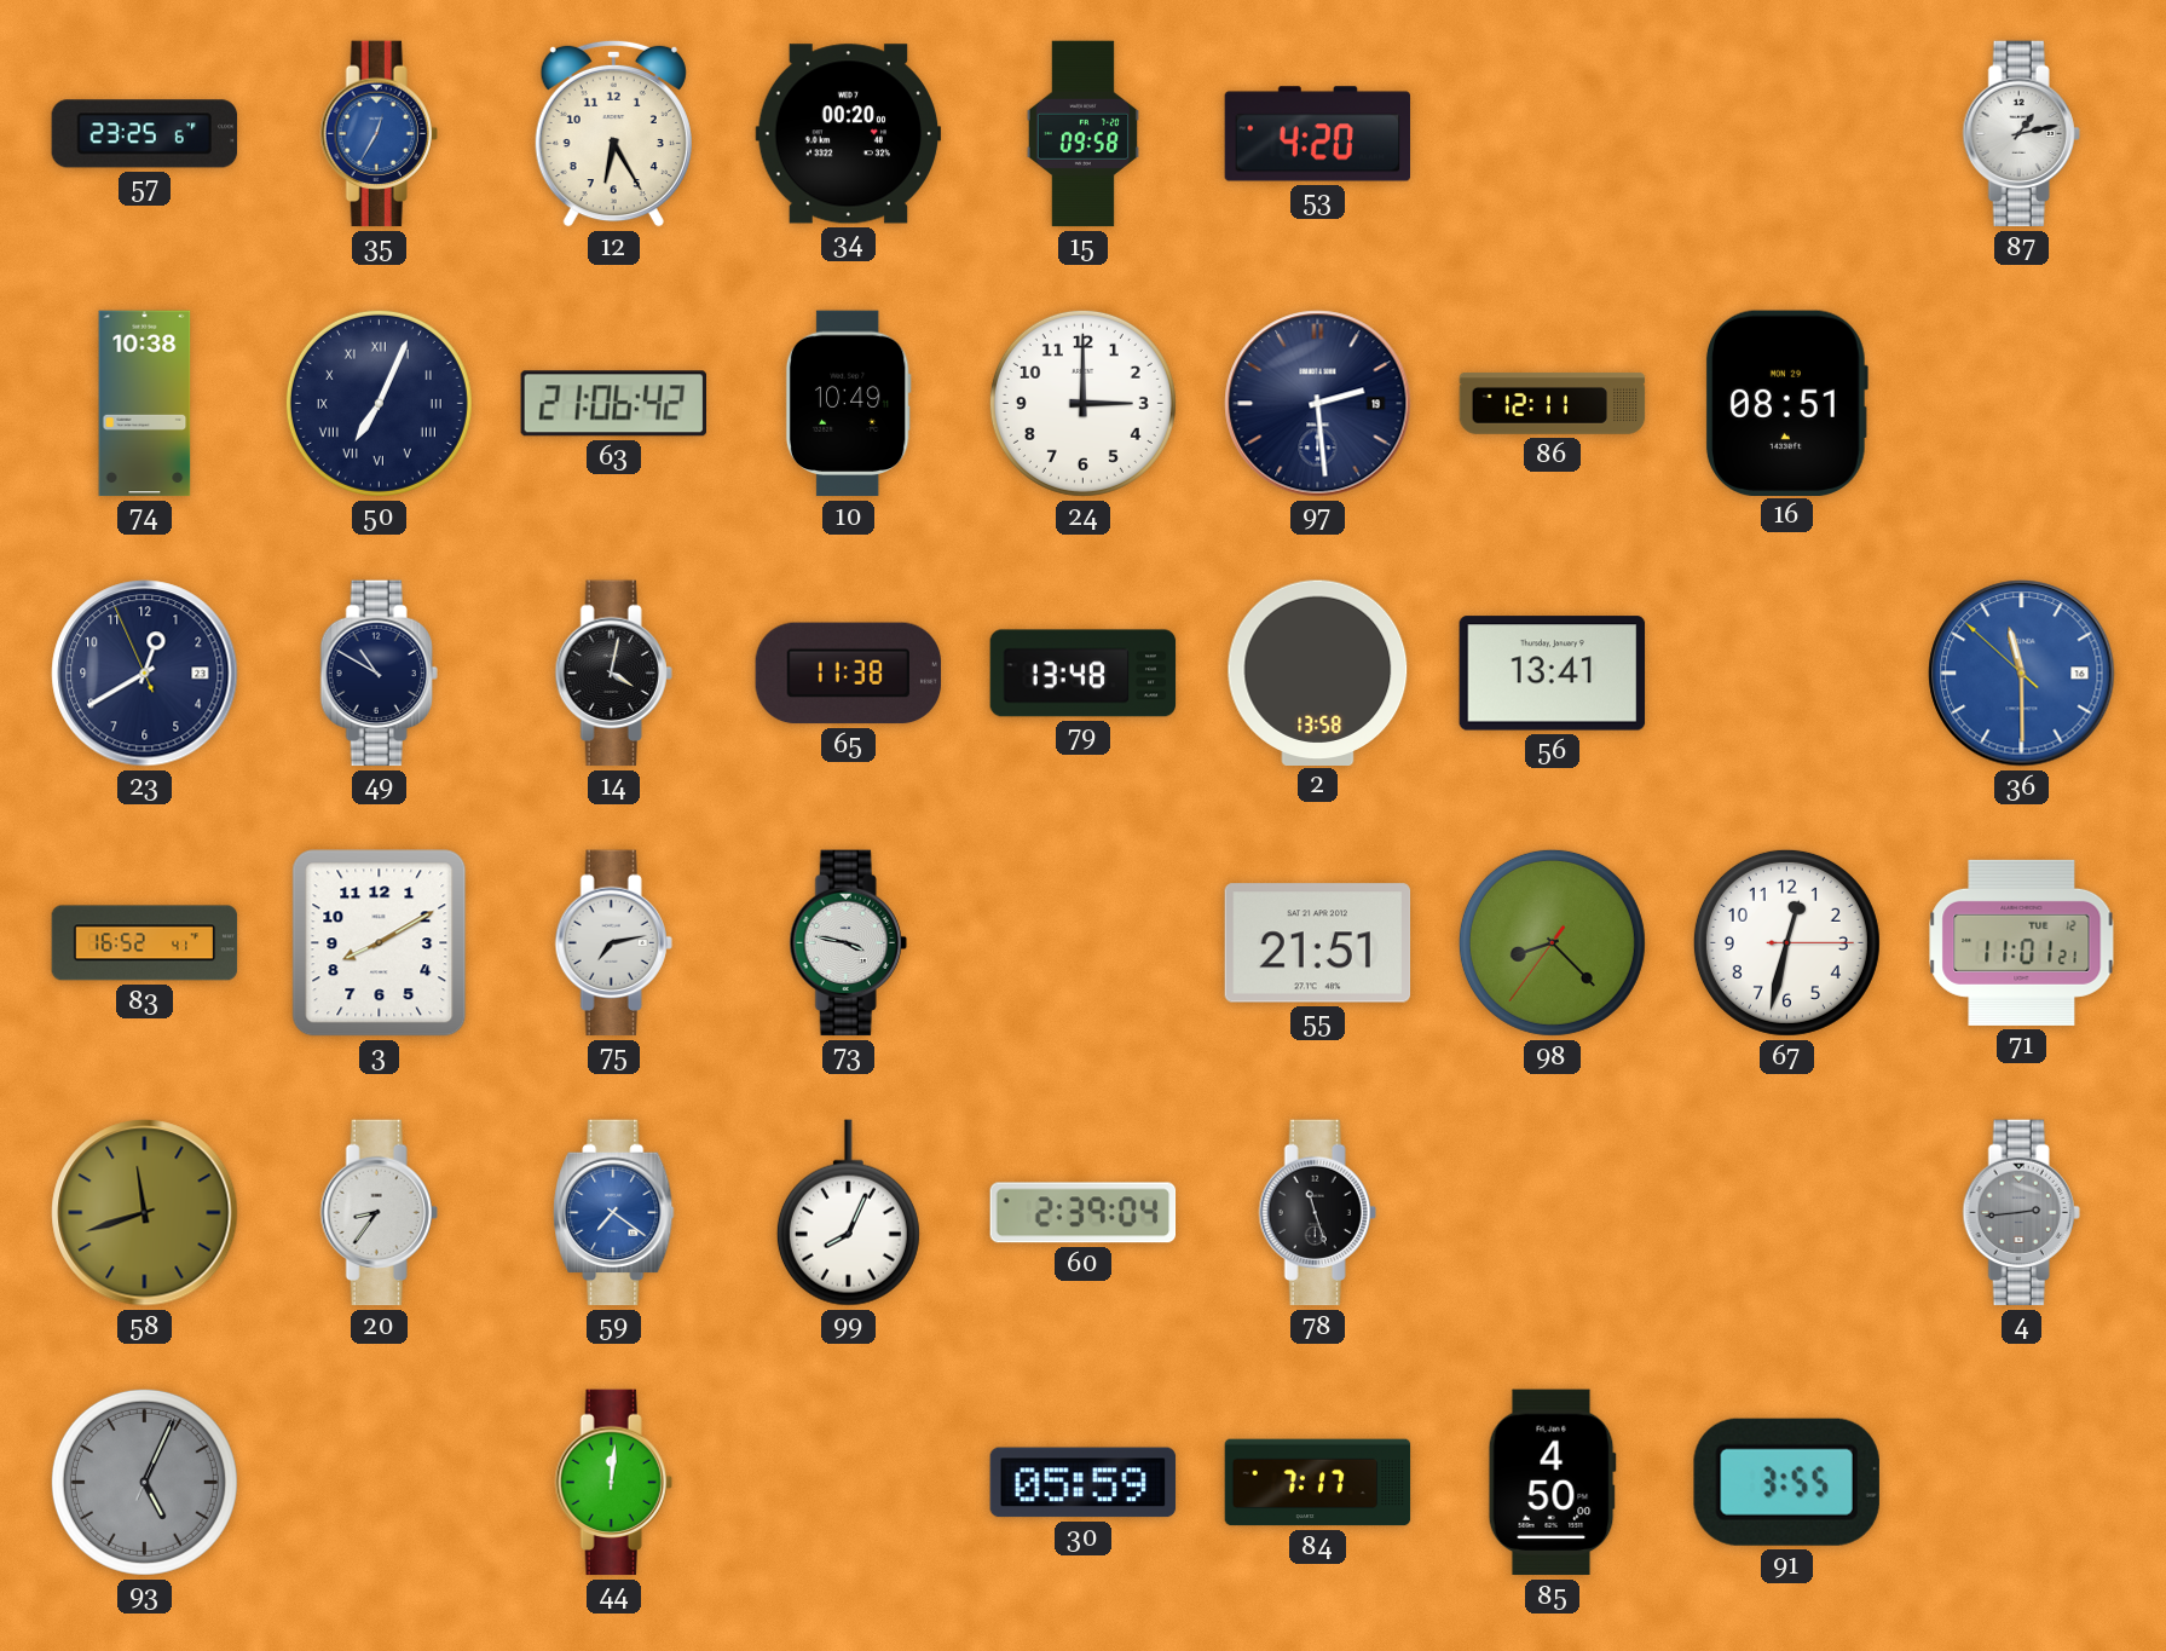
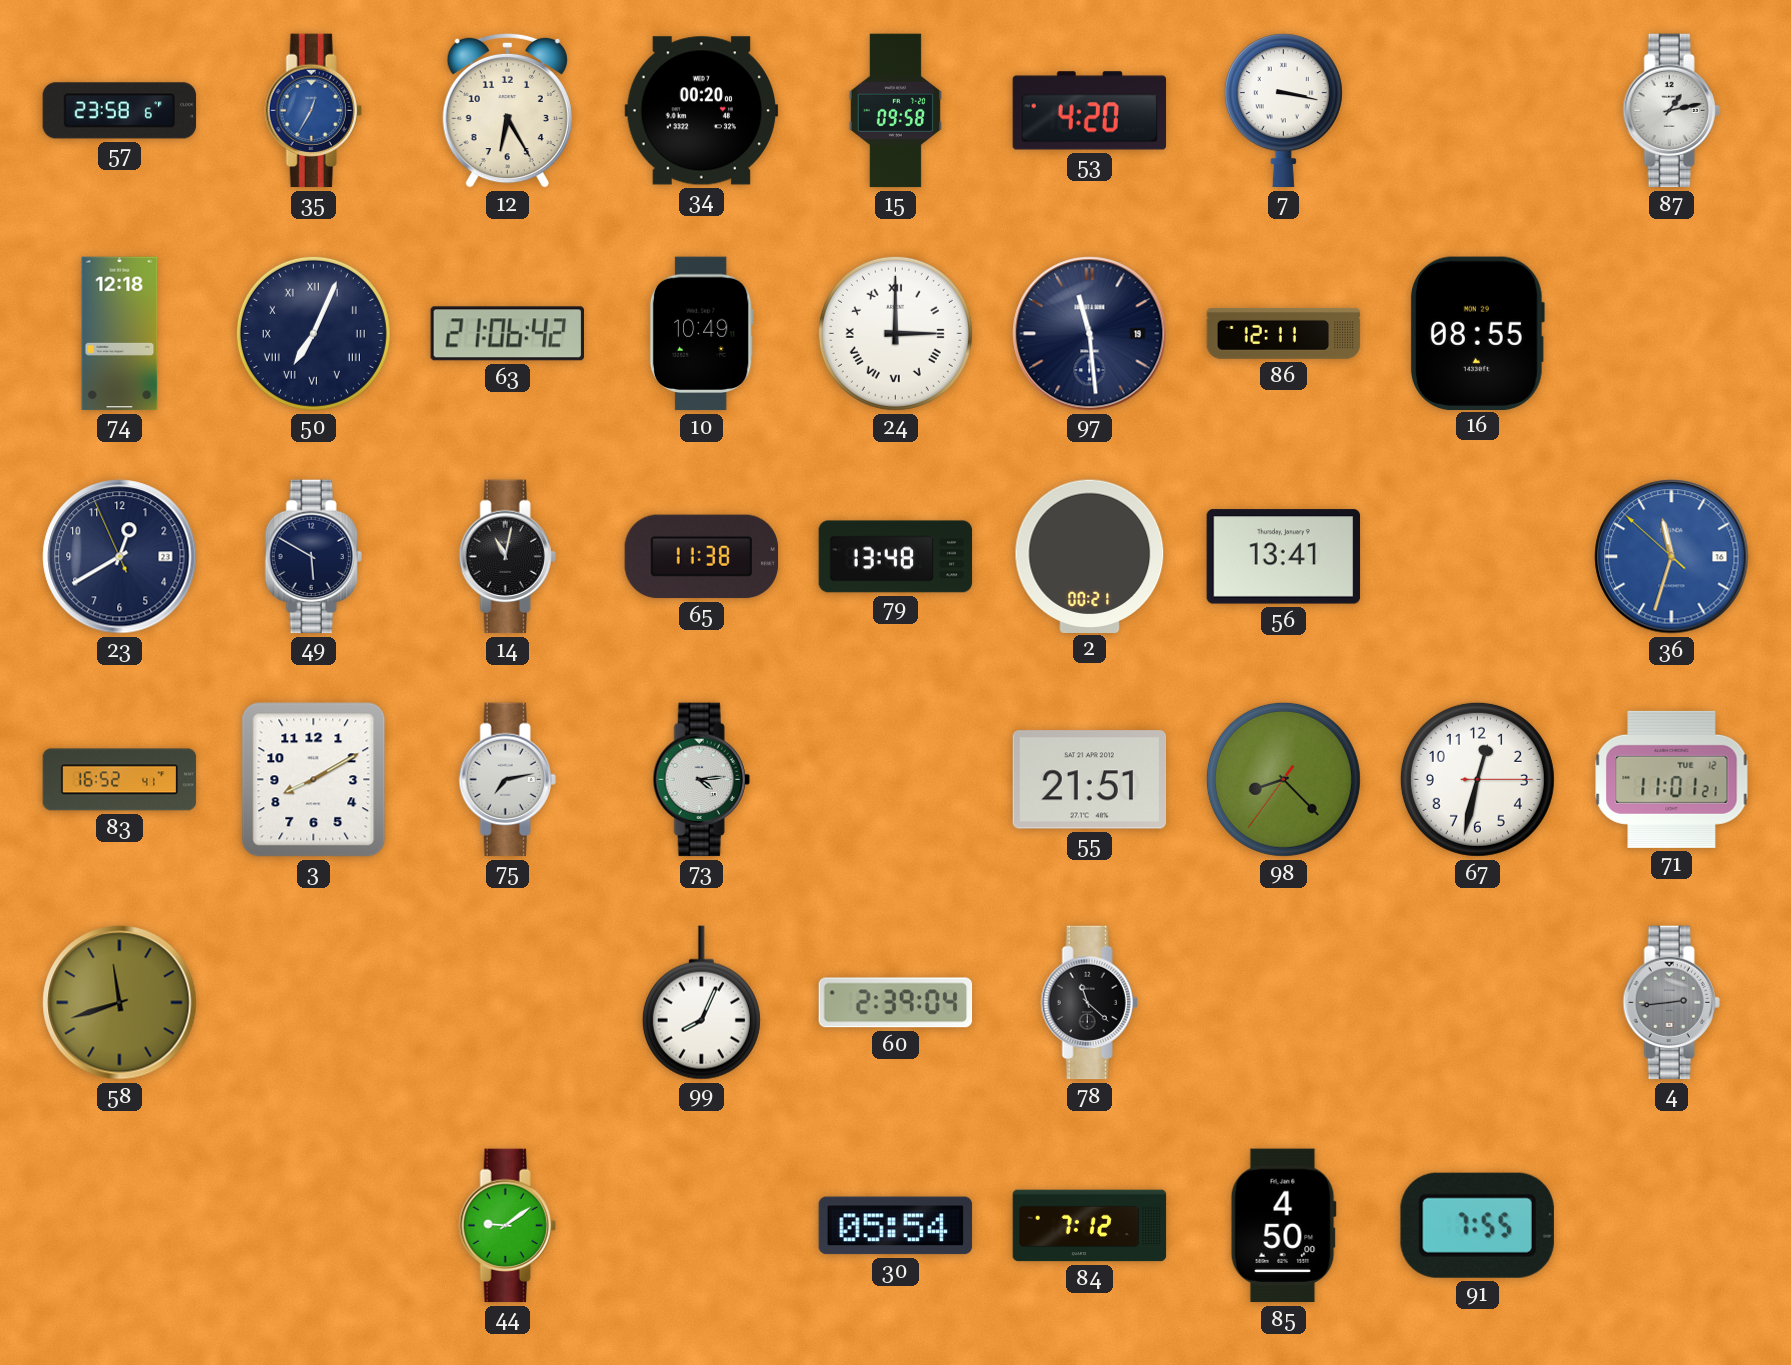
57: 23:25 -> 23:58 (120, 111)
7: none -> 3:17 (1283, 111)
74: 10:38 -> 12:18 (120, 334)
24 numerals: Arabic -> Roman (895, 333)
97: 2:29 -> 11:29 (1090, 334)
16: 08:51 -> 08:55 (1477, 333)
49: 10:50 -> 5:50 (313, 557)
14: 4:02 -> 11:02 (507, 557)
2: 13:58 -> 00:21 (1090, 556)
36: 11:29 -> 11:32 (1672, 557)
73: 3:47 -> 4:14 (701, 780)
20: 8:36 -> none (379, 1213)
59: 7:21 -> none (614, 1213)
78: 11:27 -> 11:22 (1089, 1003)
93: 5:04 -> none (144, 1482)
44: 12:01 -> 9:09 (507, 1226)
30: 05:59 -> 05:54 (896, 1226)
84: 7:17 -> 7:12 (1090, 1226)
91: 3:55 -> 7:55 (1477, 1225)
